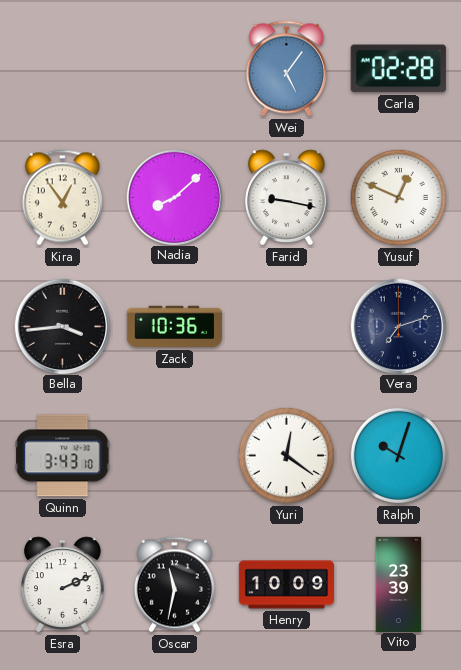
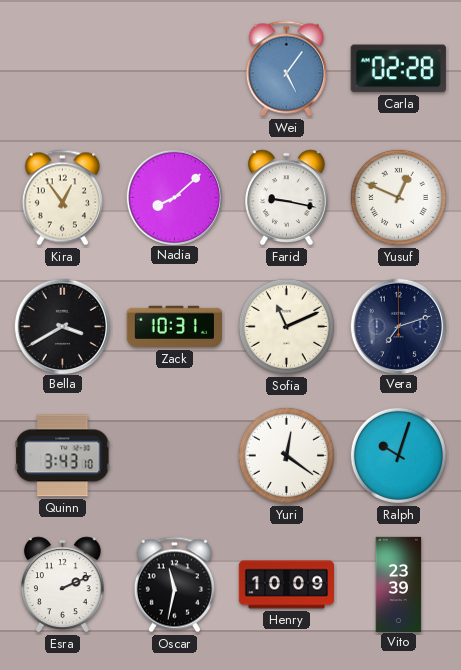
Bella: 3:44 -> 3:40 (62, 326)
Zack: 10:36 -> 10:31 (174, 327)
Sofia: none -> 11:11 (286, 326)
